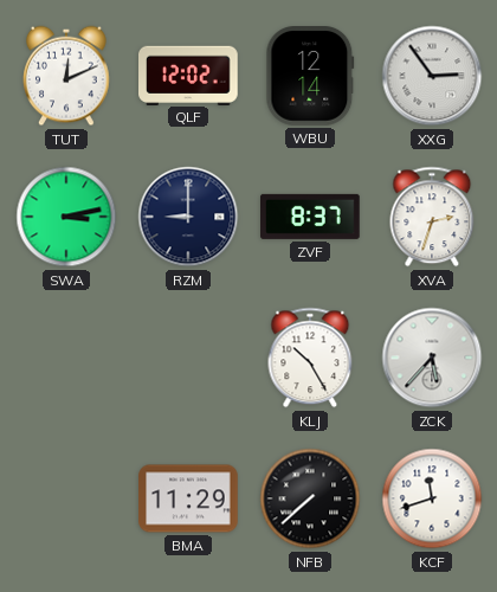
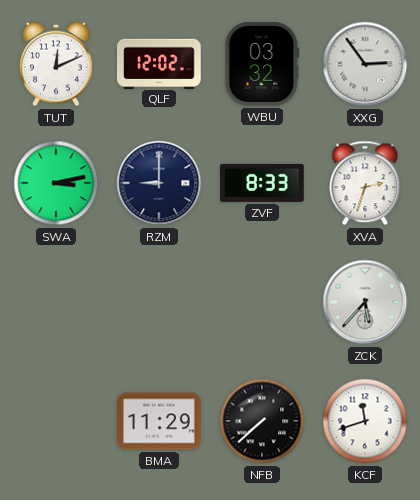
WBU: 12:14 -> 03:32 (262, 65)
ZVF: 8:37 -> 8:33 (263, 183)
KLJ: 10:25 -> none (310, 358)
